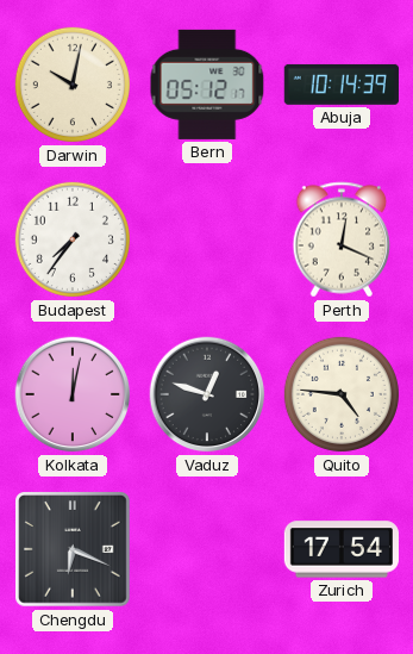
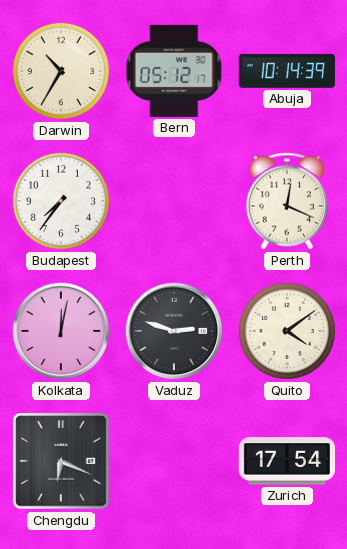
Darwin: 10:02 -> 10:35 (61, 71)
Vaduz: 12:48 -> 2:48 (174, 331)
Quito: 4:46 -> 4:09 (287, 331)
